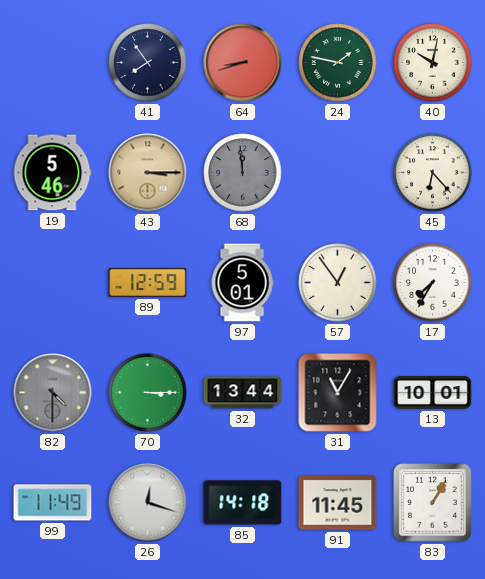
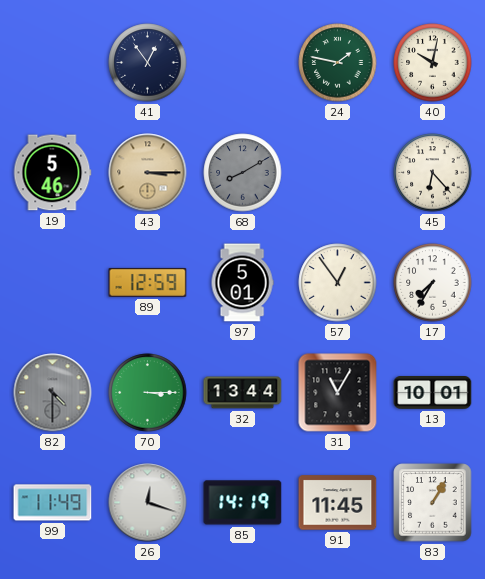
41: 7:54 -> 12:54 (148, 63)
64: 8:42 -> none (243, 63)
68: 11:59 -> 8:10 (243, 173)
85: 14:18 -> 14:19 (243, 503)
